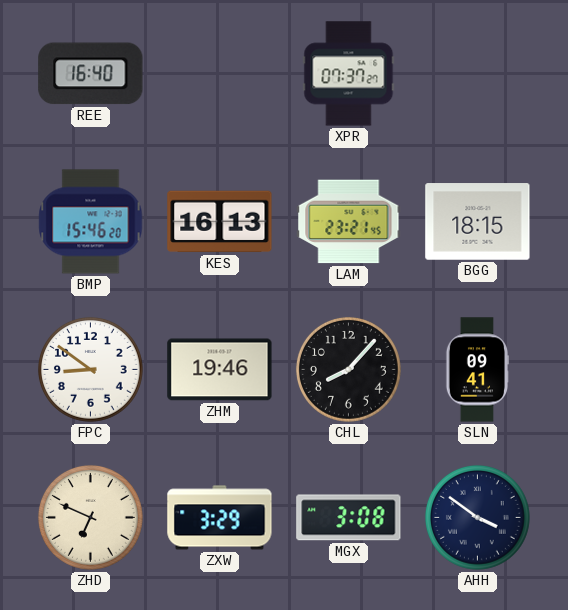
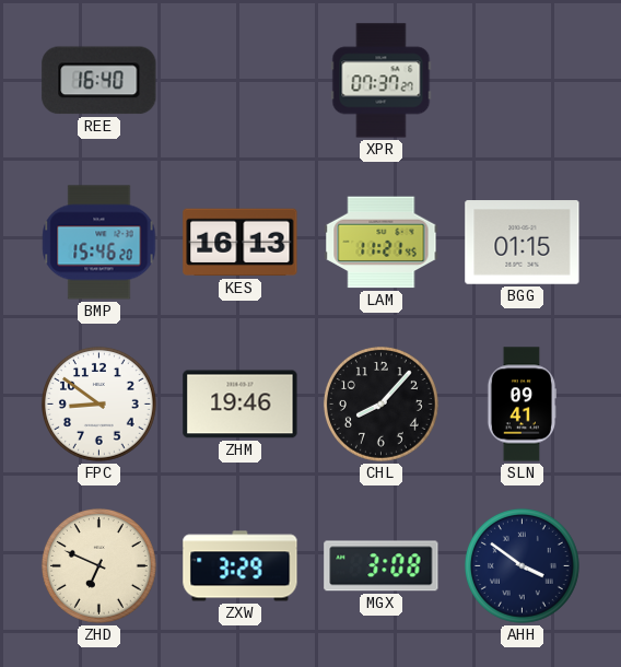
LAM: 23:21 -> 11:21 (382, 243)
BGG: 18:15 -> 01:15 (523, 243)
